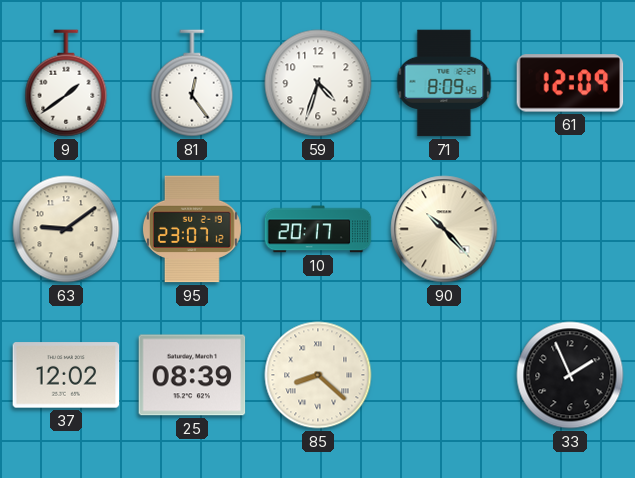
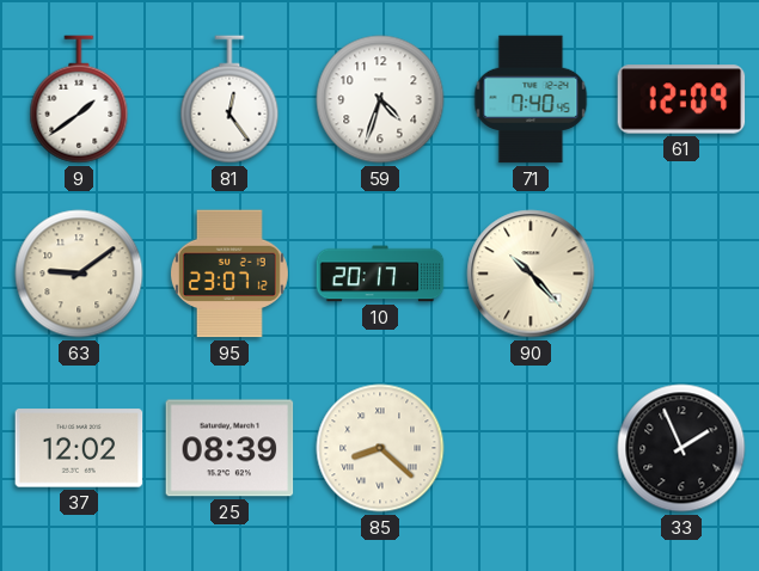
71: 8:09 -> 7:40 (531, 99)
